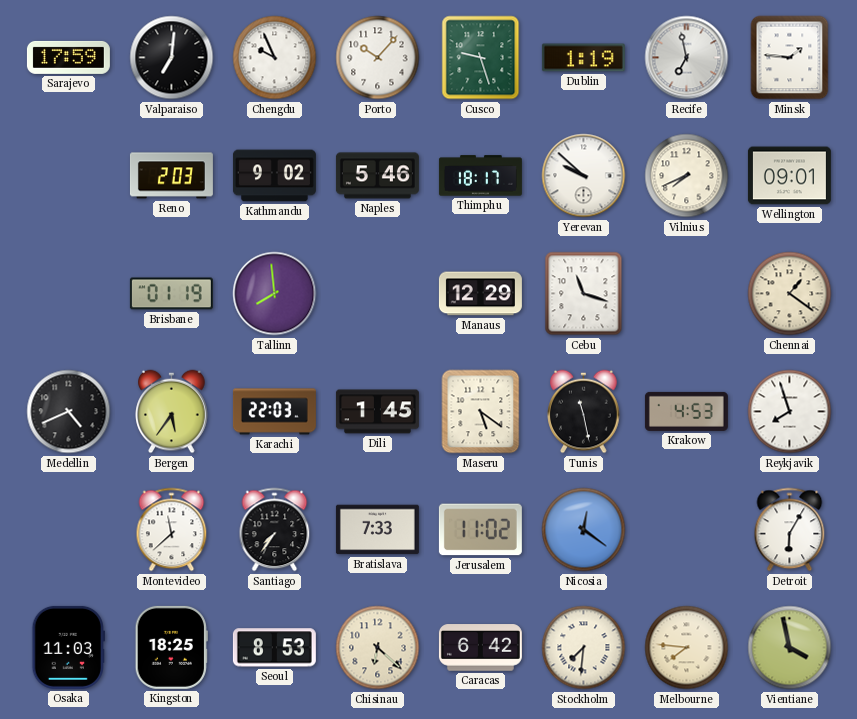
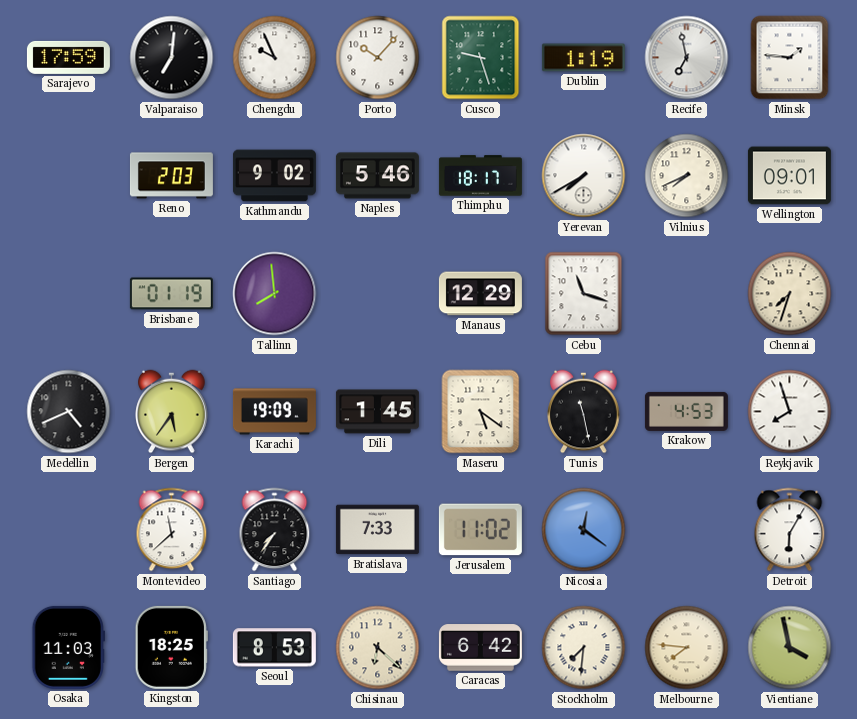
Yerevan: 9:52 -> 7:40 (584, 176)
Chennai: 1:21 -> 7:33 (790, 294)
Karachi: 22:03 -> 19:09 (274, 412)
